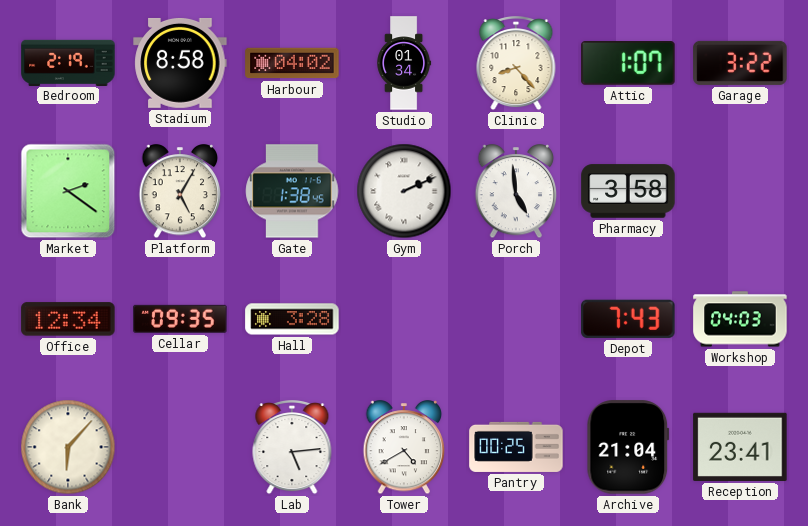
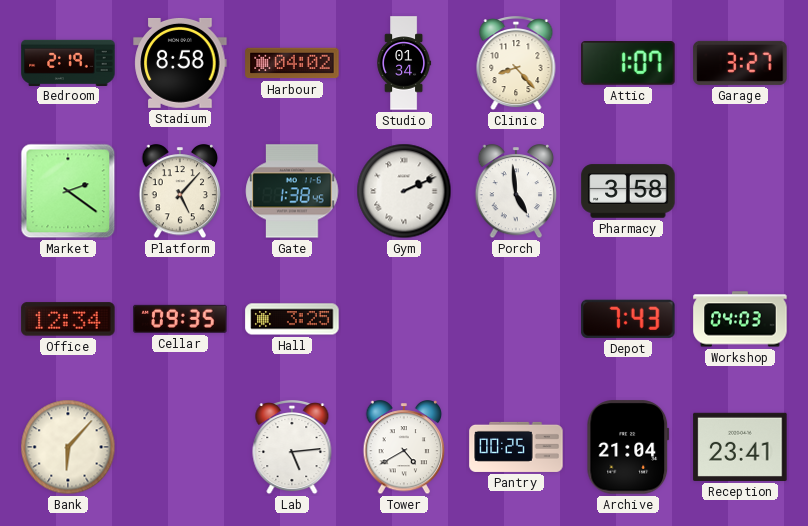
Garage: 3:22 -> 3:27 (740, 63)
Platform: 5:05 -> 5:07 (180, 192)
Hall: 3:28 -> 3:25 (292, 319)
